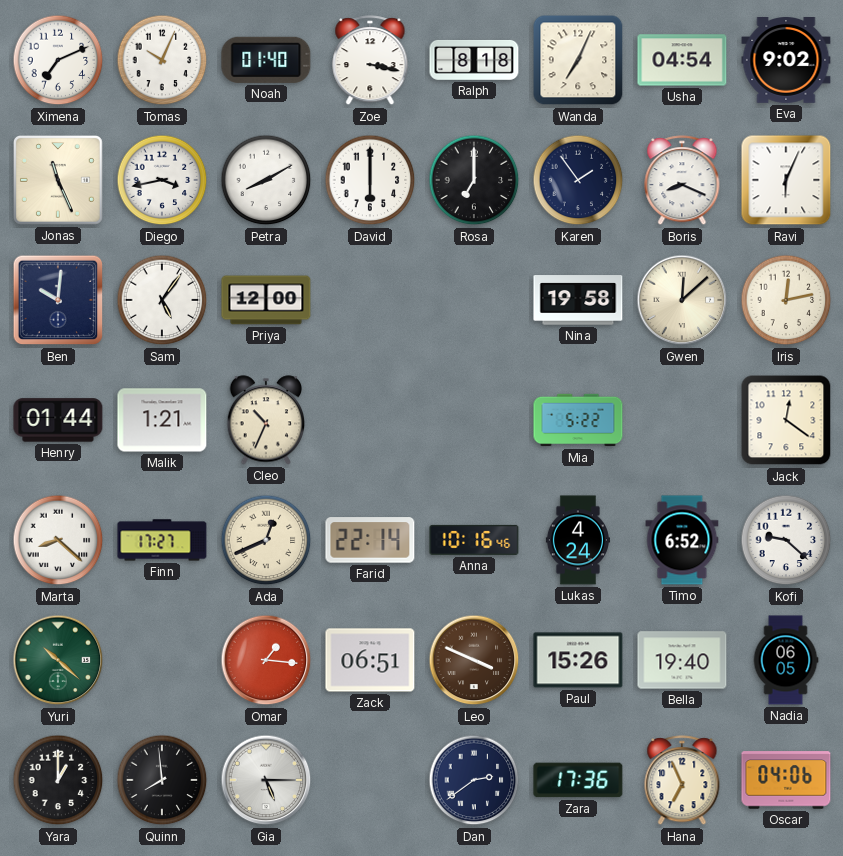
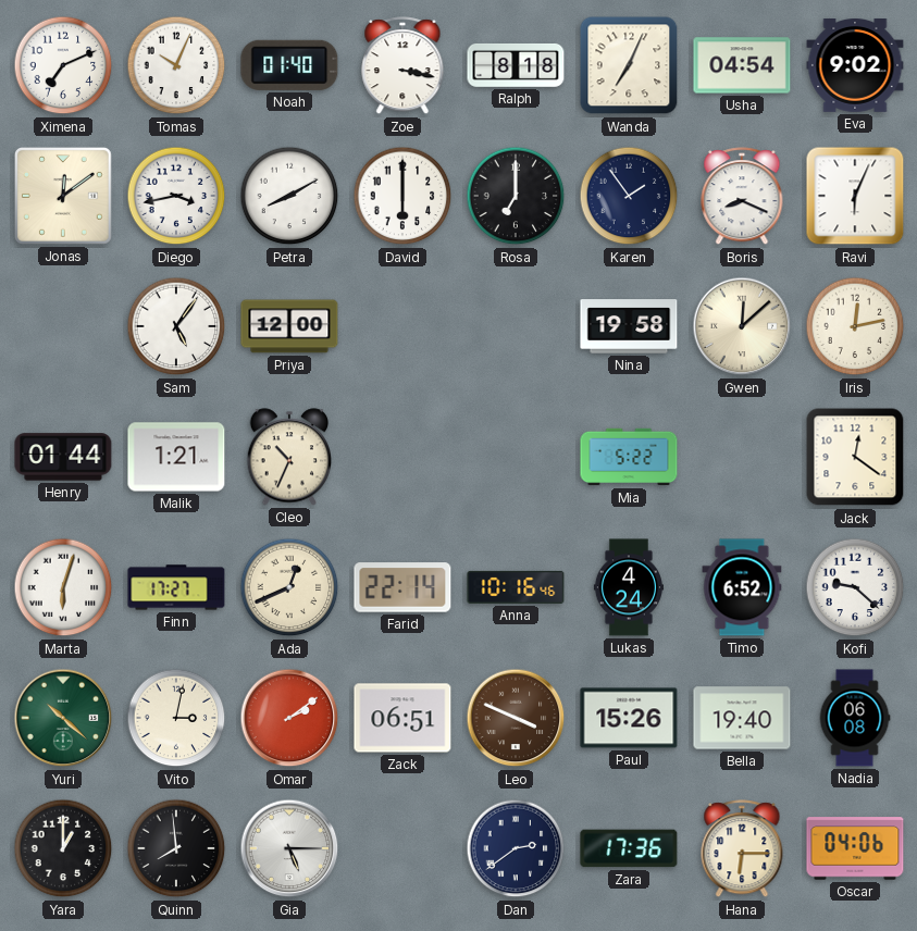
Jonas: 11:26 -> 12:09 (63, 196)
Ben: 10:01 -> none (58, 300)
Marta: 8:22 -> 6:03 (63, 587)
Vito: none -> 3:02 (176, 718)
Omar: 1:16 -> 2:09 (289, 718)
Nadia: 06:05 -> 06:08 (855, 718)
Hana: 6:56 -> 6:15 (742, 849)
